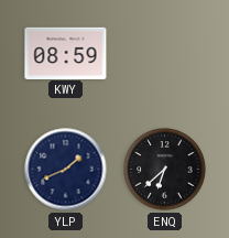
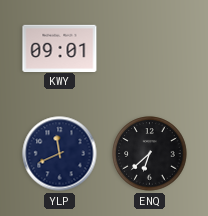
KWY: 08:59 -> 09:01 (60, 48)
YLP: 1:41 -> 11:41 (60, 154)
